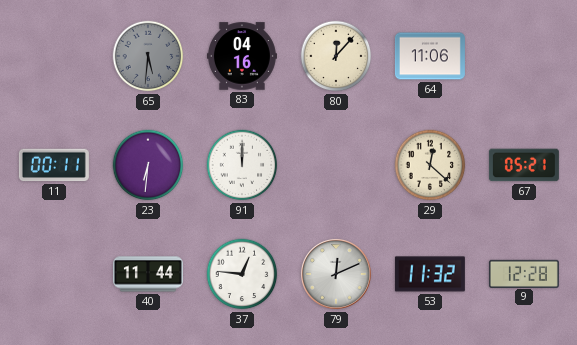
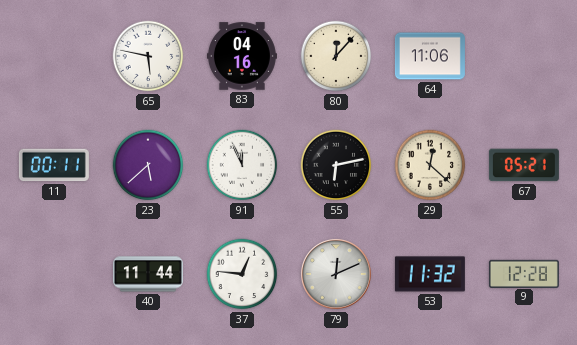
65: 5:31 -> 5:47 (148, 56)
65 dial: grey -> white (148, 56)
23: 6:31 -> 5:38 (148, 165)
91: 12:00 -> 11:56 (242, 165)
55: none -> 6:13 (336, 165)
